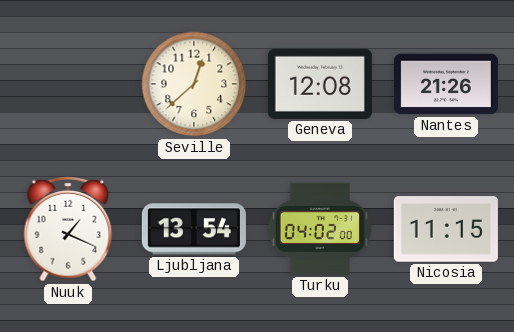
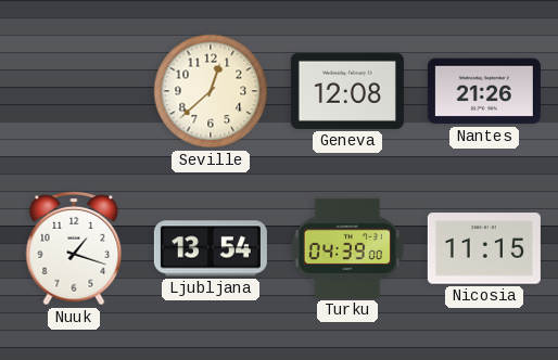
Nuuk: 1:19 -> 1:18 (74, 248)
Turku: 04:02 -> 04:39 (347, 248)
